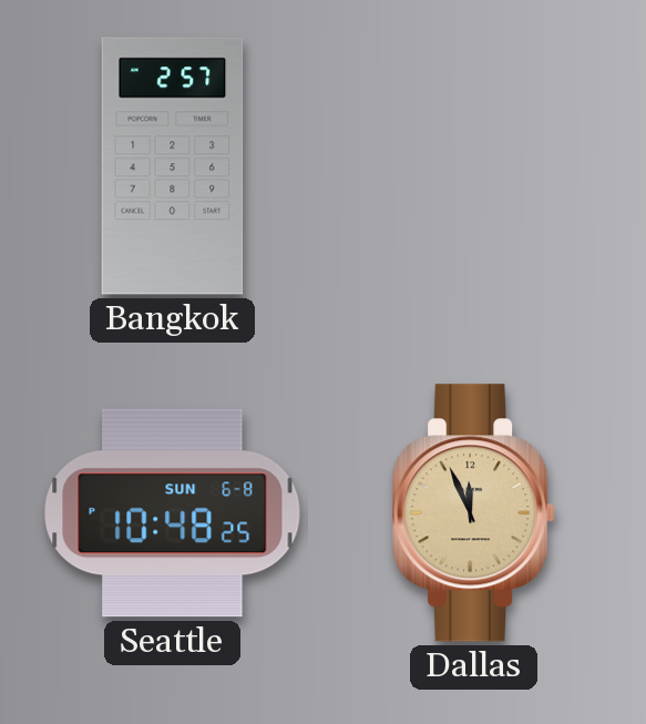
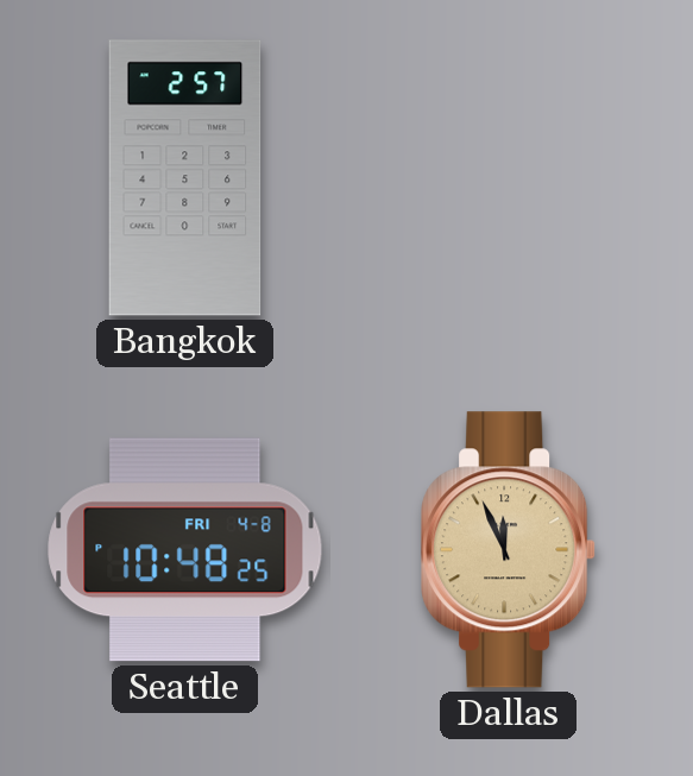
Seattle date: SUN 6-8 -> FRI 4-8 (185, 550)
